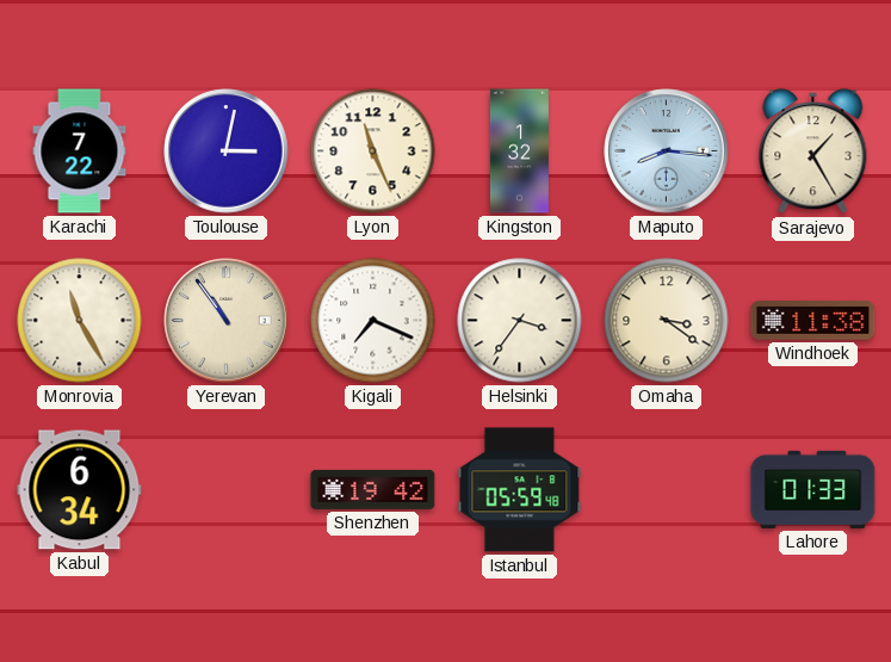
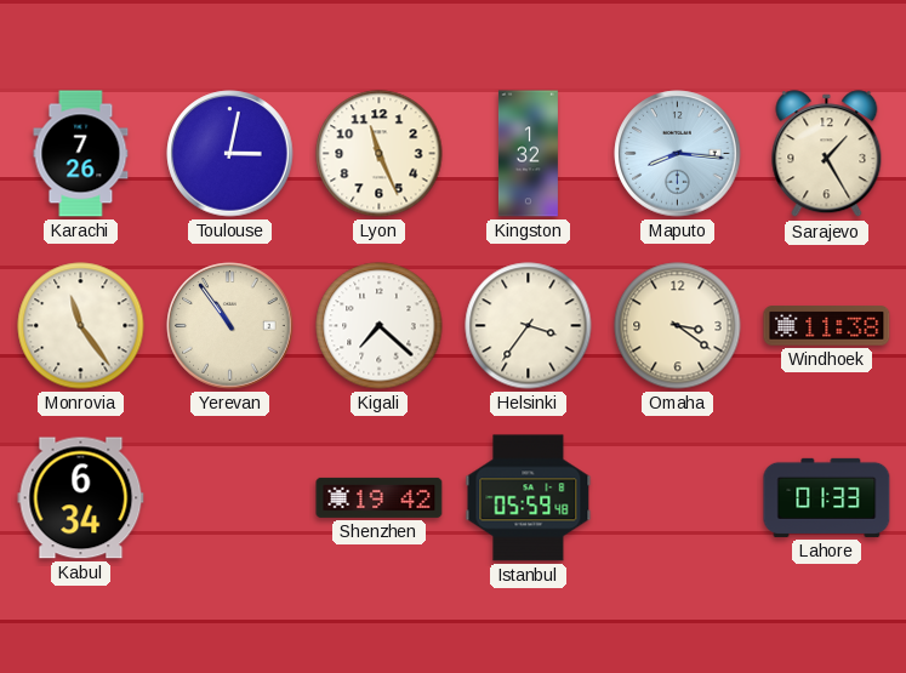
Karachi: 7:22 -> 7:26 (81, 154)
Monrovia: 11:25 -> 11:24 (81, 326)
Kigali: 7:19 -> 7:22 (380, 326)
